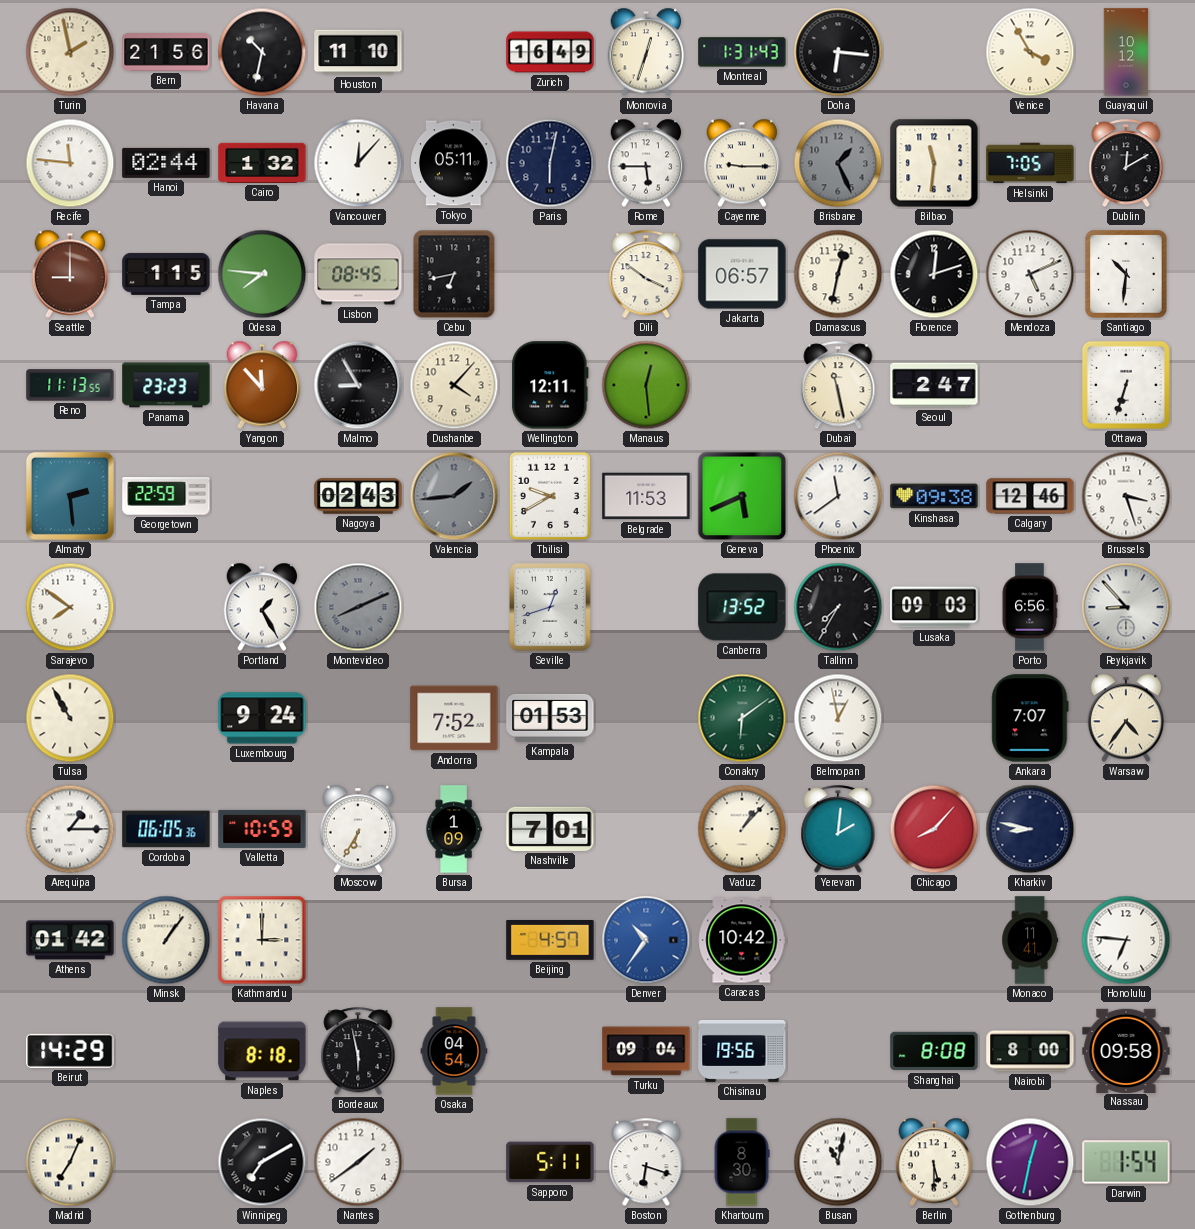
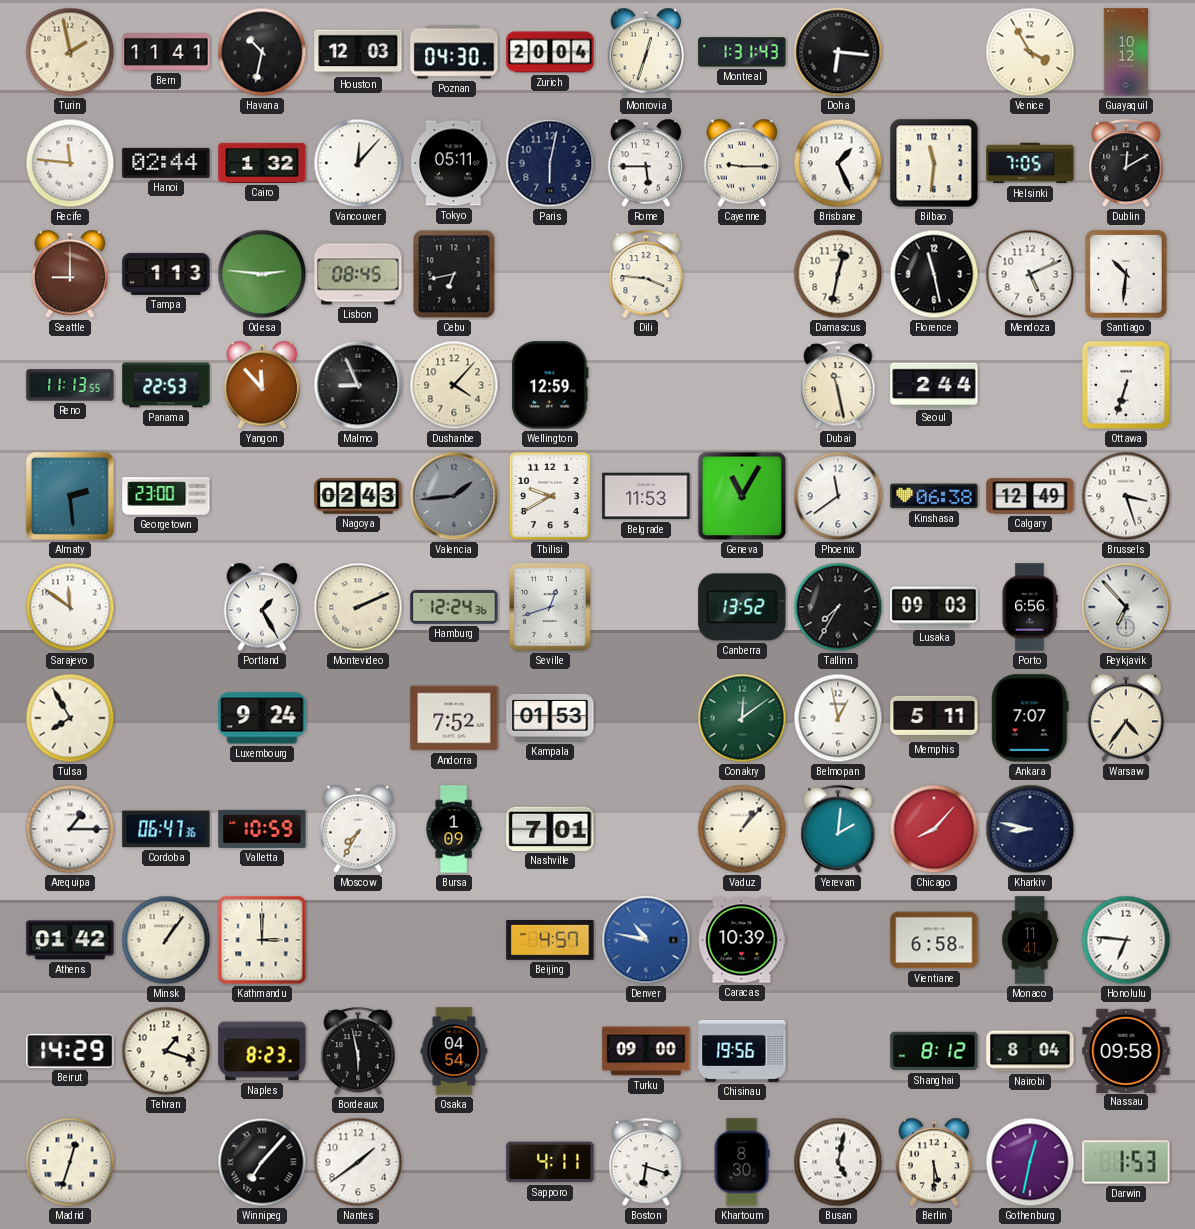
Bern: 21:56 -> 11:41 (166, 53)
Houston: 11:10 -> 12:03 (358, 52)
Poznan: none -> 04:30 (454, 52)
Zurich: 16:49 -> 20:04 (550, 52)
Brisbane dial: grey -> white (838, 163)
Tampa: 1:15 -> 1:13 (166, 274)
Odesa: 7:46 -> 2:46 (262, 274)
Dili: 3:51 -> 3:46 (646, 275)
Jakarta: 06:57 -> none (742, 274)
Florence: 12:12 -> 11:28 (934, 274)
Panama: 23:23 -> 22:53 (166, 385)
Malmo: 8:55 -> 8:56 (358, 385)
Wellington: 12:11 -> 12:59 (550, 385)
Manaus: 12:29 -> none (646, 385)
Seoul: 2:47 -> 2:44 (934, 385)
Georgetown: 22:59 -> 23:00 (166, 496)
Geneva: 5:41 -> 11:05 (742, 496)
Kinshasa: 09:38 -> 06:38 (934, 496)
Calgary: 12:46 -> 12:49 (1030, 496)
Sarajevo: 7:51 -> 11:51 (70, 607)
Montevideo: 8:11 -> 2:11 (358, 607)
Montevideo dial: grey -> cream (358, 607)
Hamburg: none -> 12:24 (454, 608)
Reykjavik: 8:53 -> 6:53 (1126, 607)
Tulsa: 10:55 -> 7:55 (70, 718)
Conakry: 6:09 -> 12:09 (742, 718)
Memphis: none -> 5:11 (934, 718)
Cordoba: 06:05 -> 06:47 (166, 829)
Moscow: 6:35 -> 7:35 (358, 829)
Denver: 10:36 -> 10:47 (646, 940)
Caracas: 10:42 -> 10:39 (742, 940)
Vientiane: none -> 6:58 (934, 940)
Tehran: none -> 1:18 (166, 1051)
Naples: 8:18 -> 8:23 (262, 1051)
Turku: 09:04 -> 09:00 (646, 1051)
Shanghai: 8:08 -> 8:12 (934, 1051)
Nairobi: 8:00 -> 8:04 (1030, 1051)
Madrid: 7:04 -> 12:33 (70, 1162)
Winnipeg: 7:10 -> 7:07 (262, 1162)
Sapporo: 5:11 -> 4:11 (550, 1162)
Busan: 11:02 -> 5:02 (838, 1162)
Darwin: 1:54 -> 1:53 (1126, 1162)
